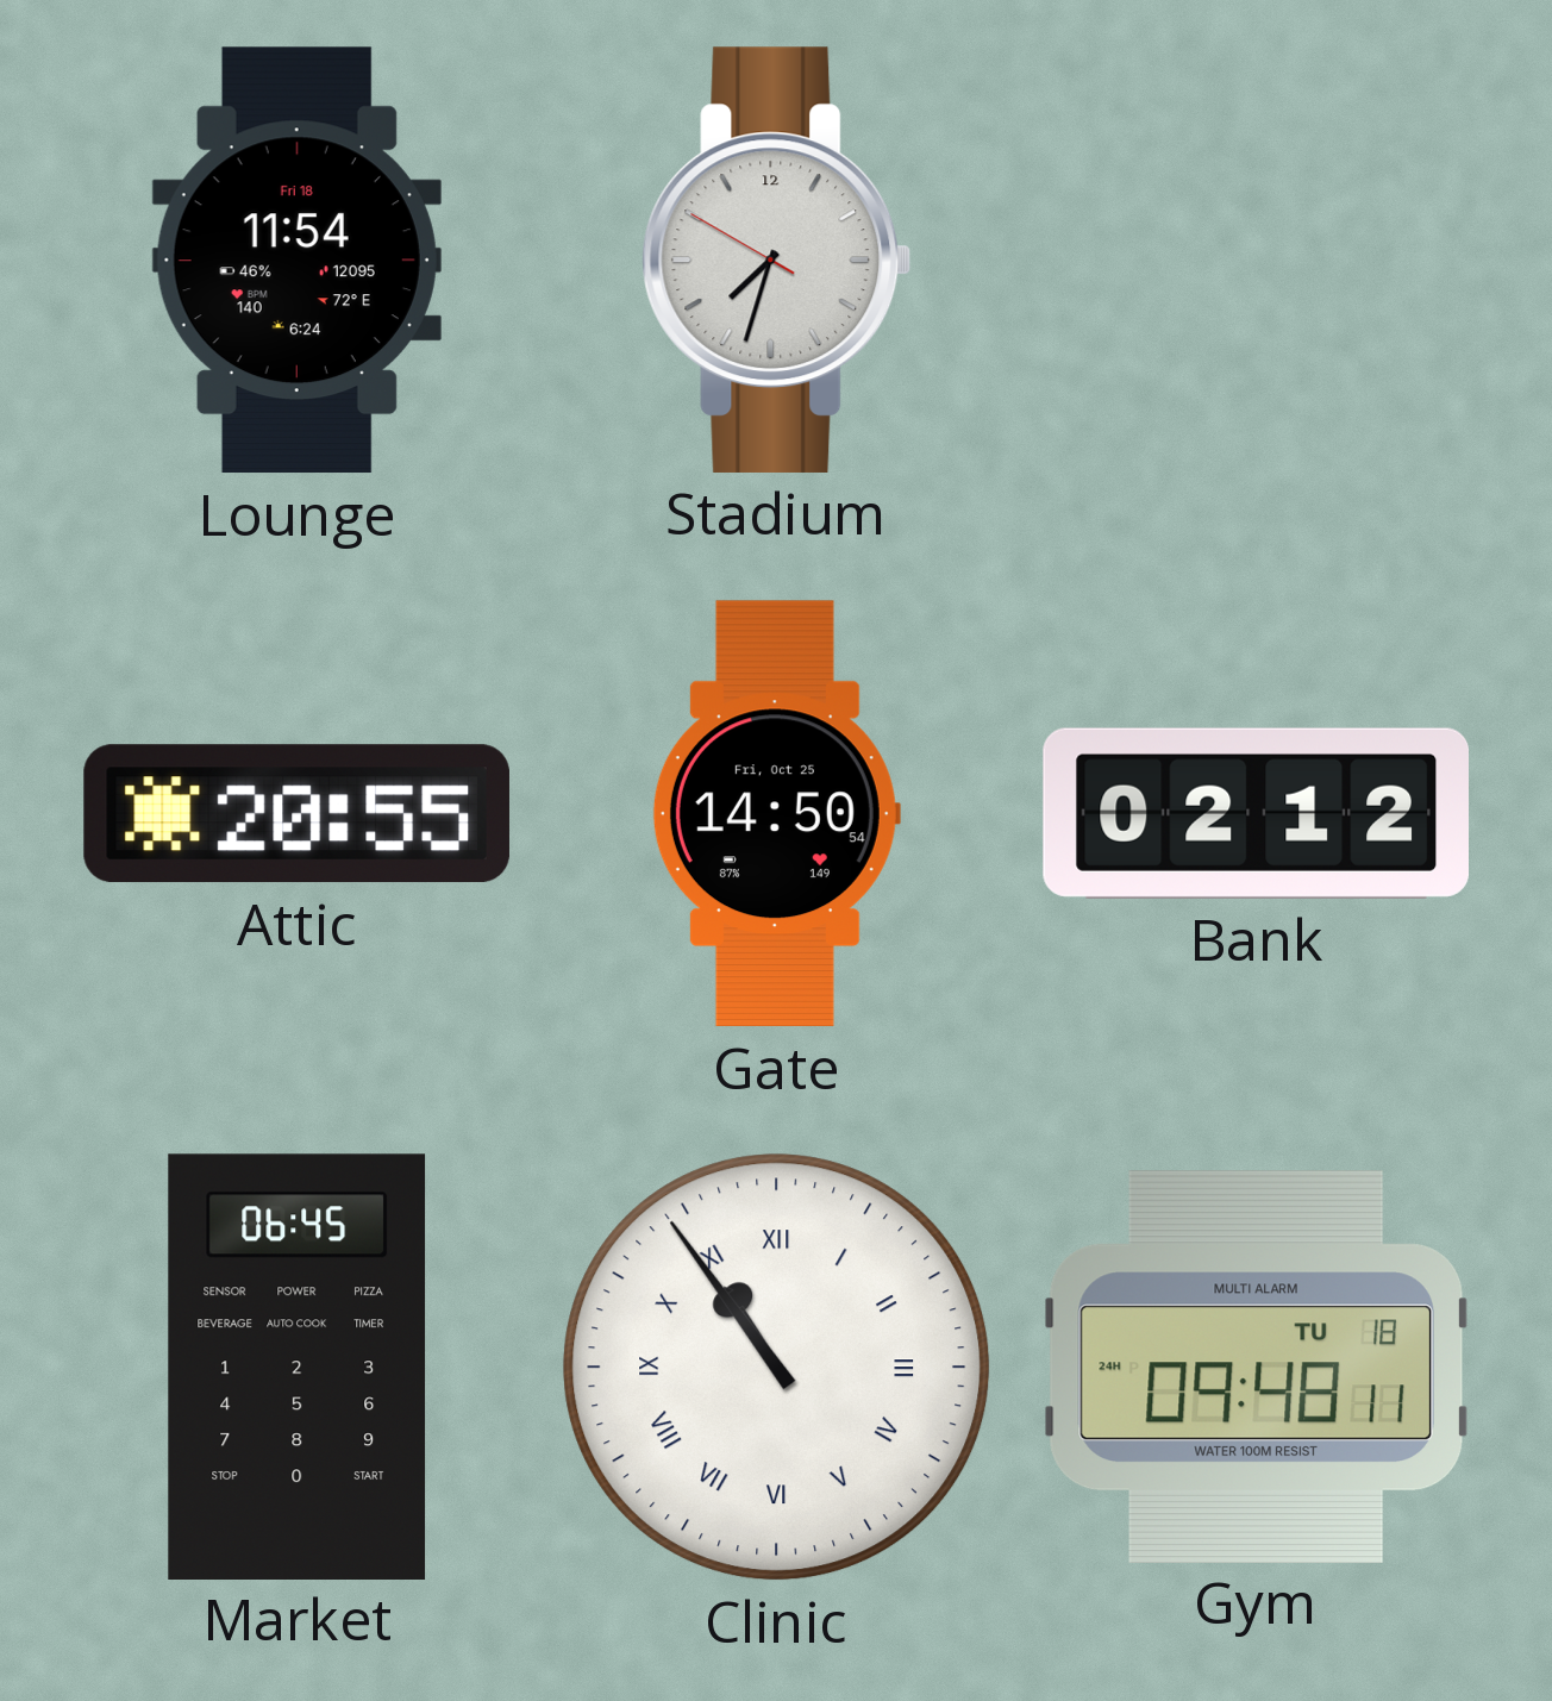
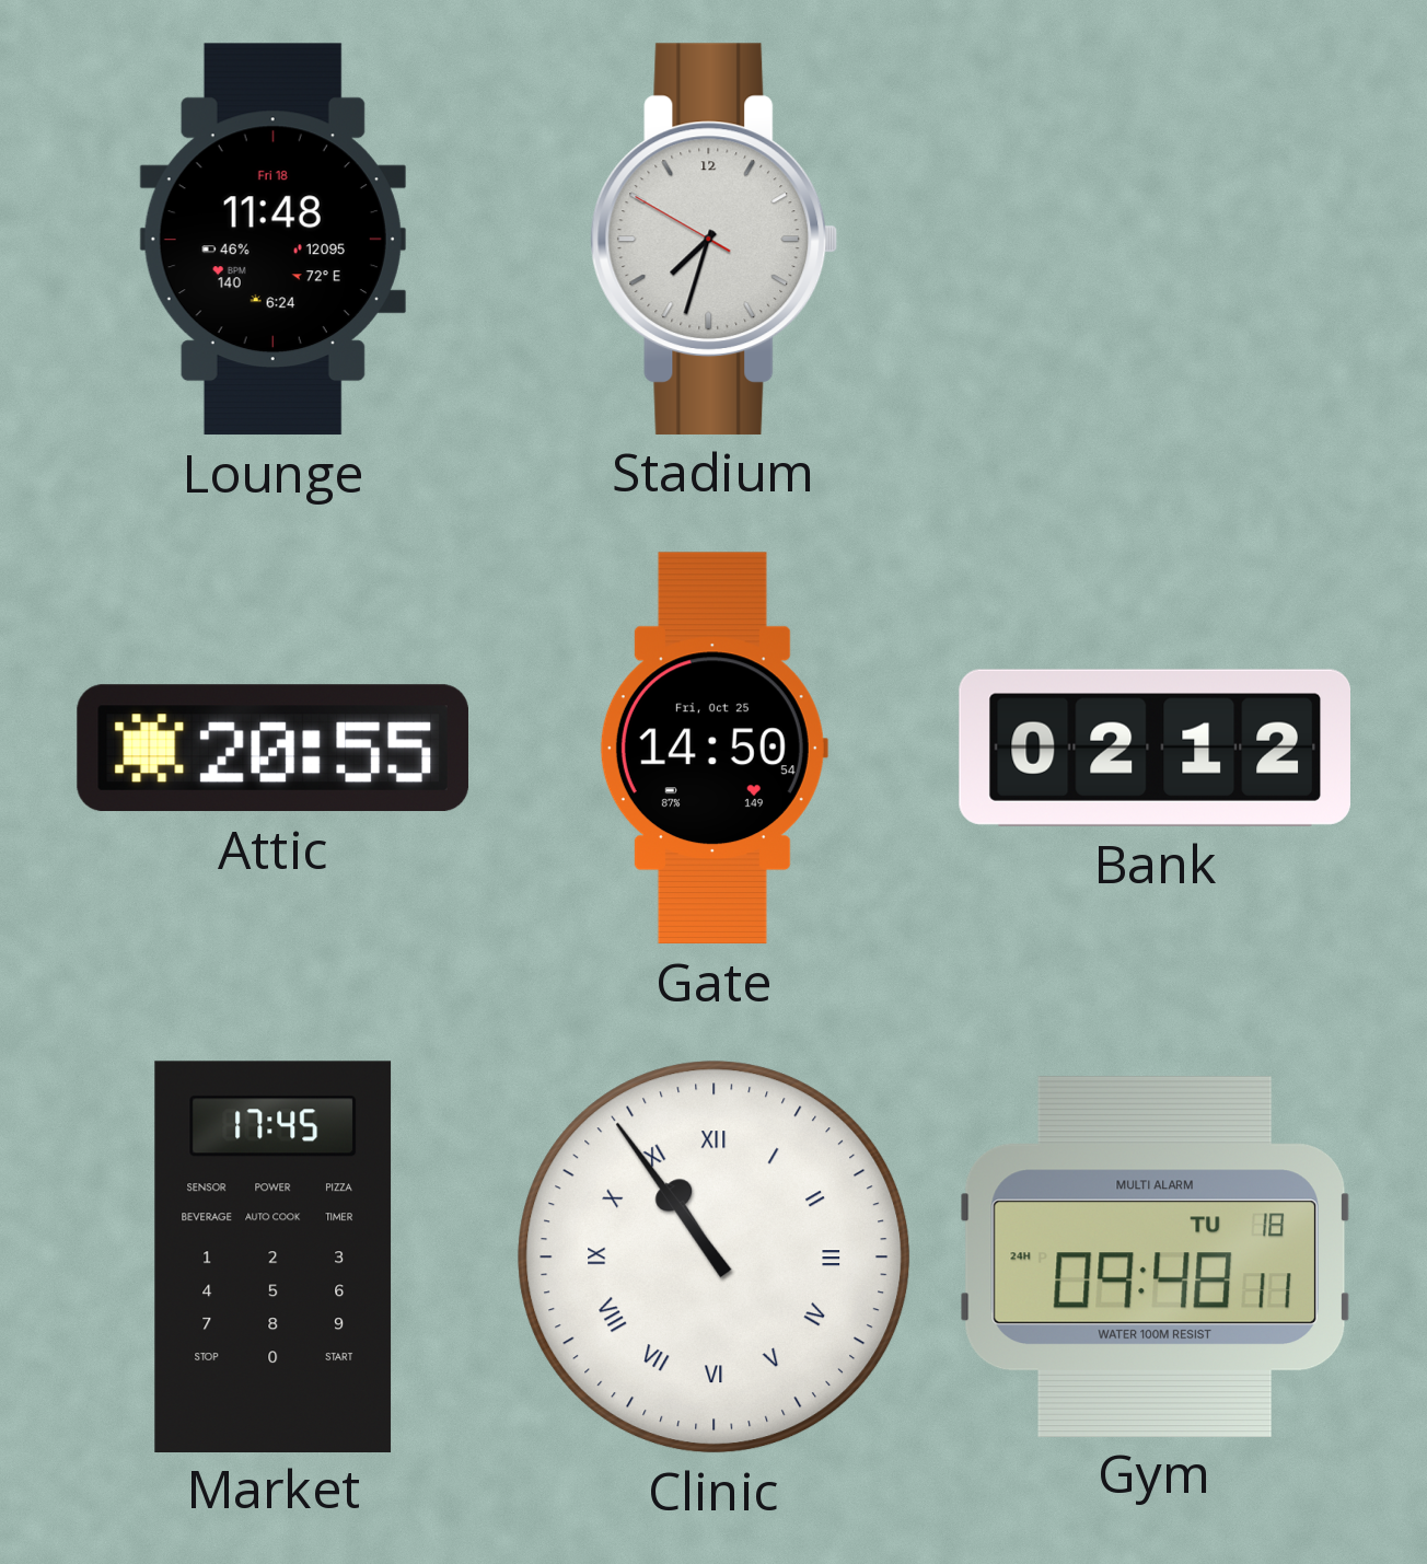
Lounge: 11:54 -> 11:48 (272, 240)
Market: 06:45 -> 17:45 (274, 1256)
